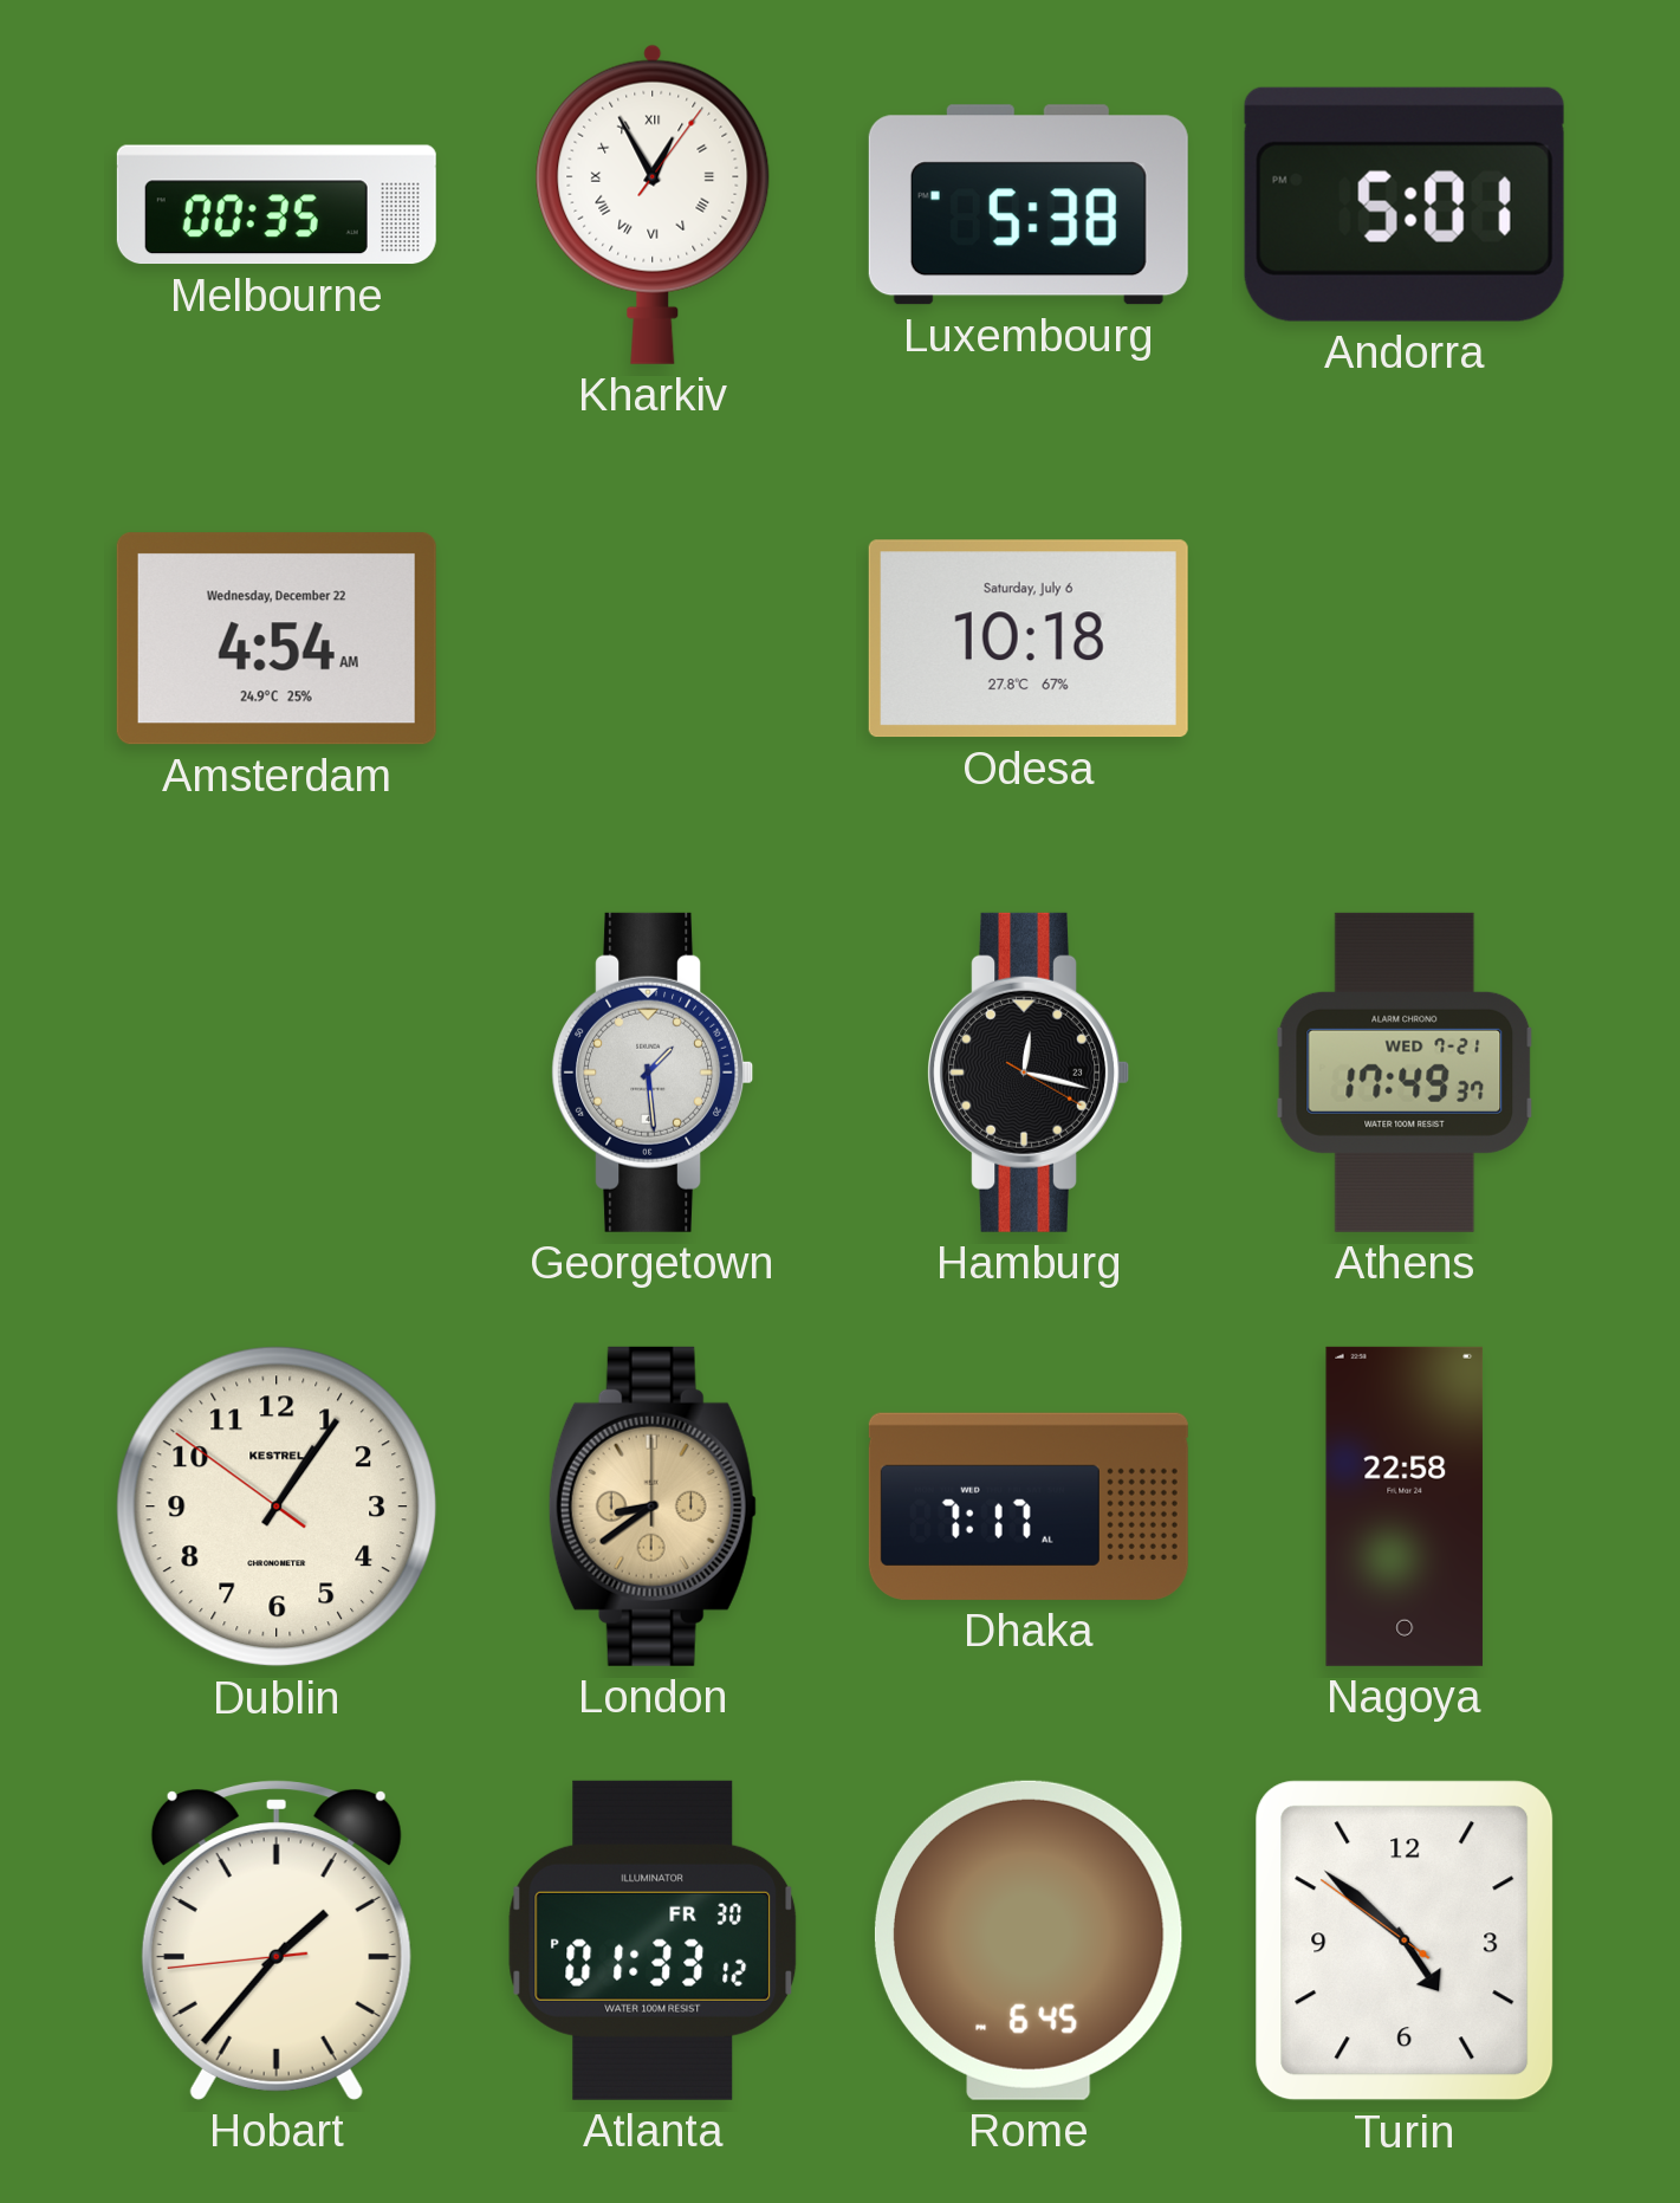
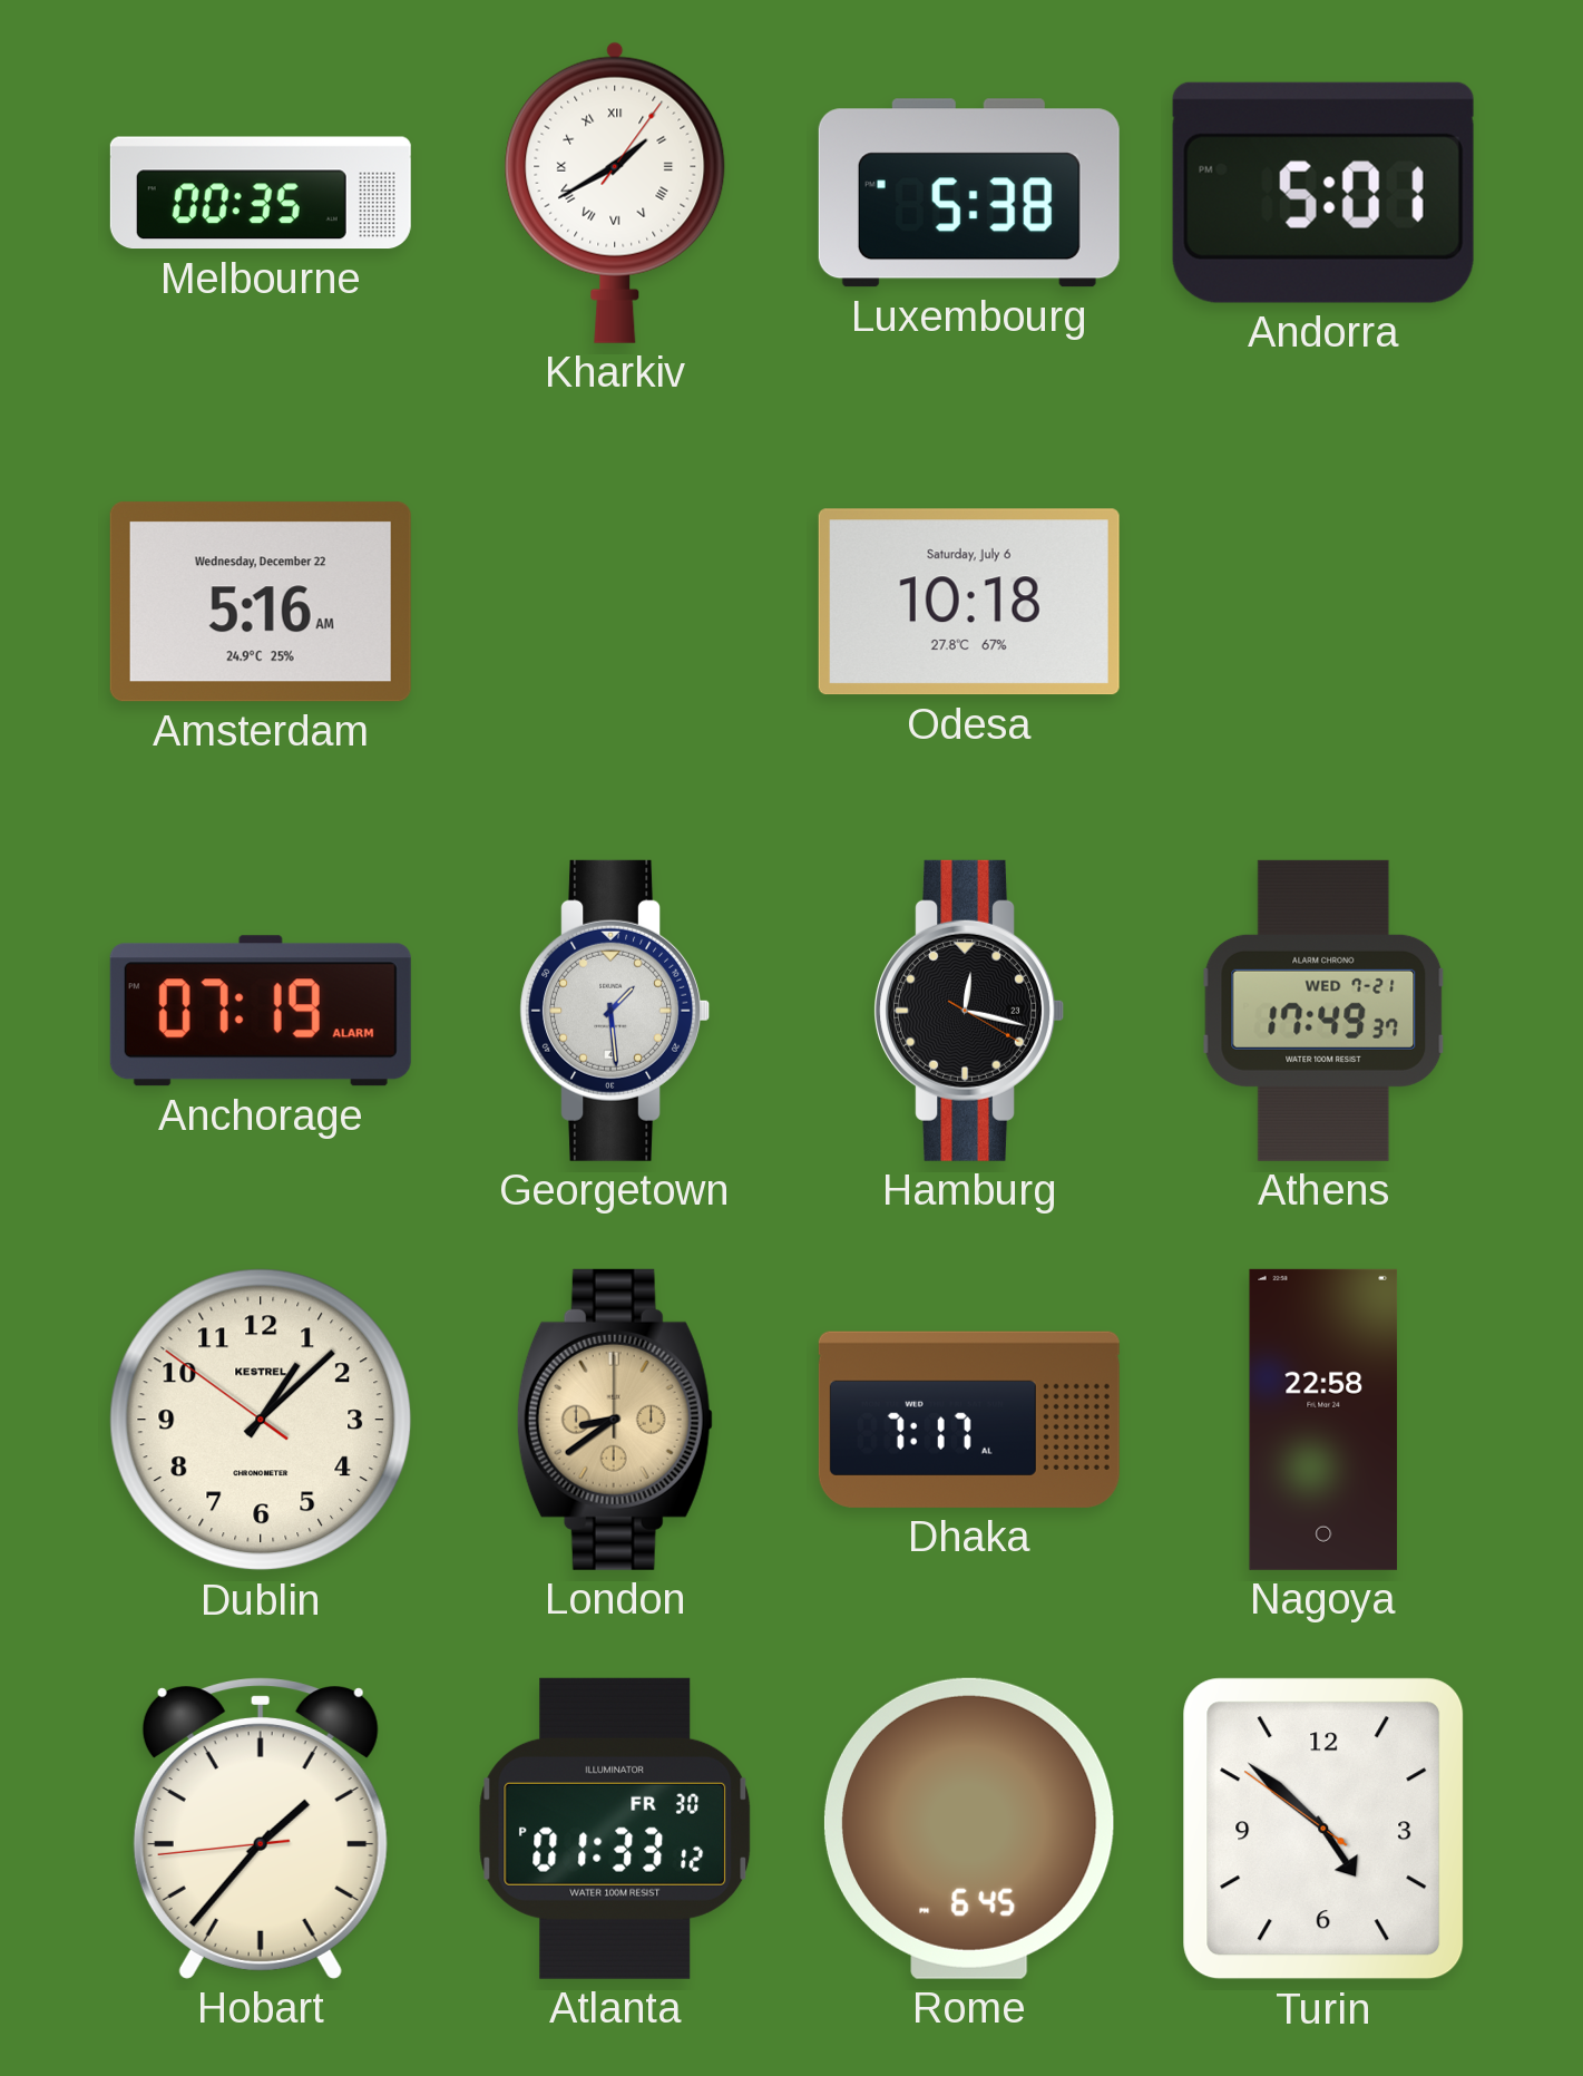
Kharkiv: 12:55 -> 1:40 (615, 193)
Amsterdam: 4:54 -> 5:16 (261, 602)
Anchorage: none -> 07:19 (261, 1011)
Dublin: 1:05 -> 1:07 (261, 1420)
